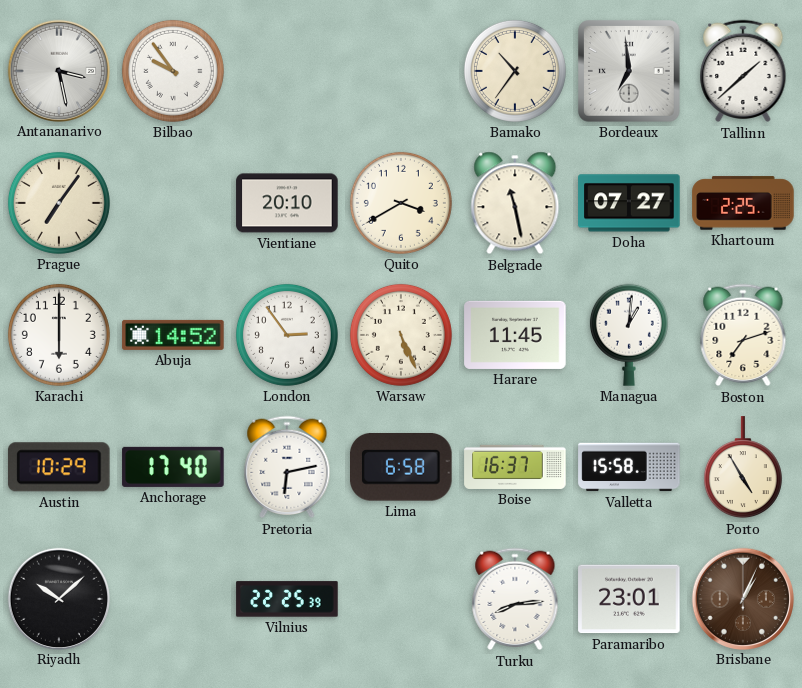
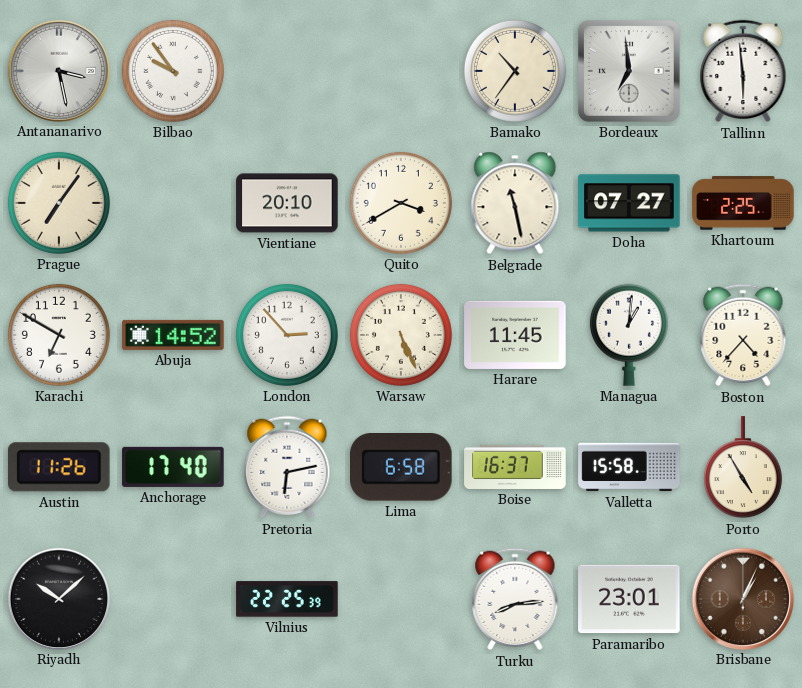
Tallinn: 1:38 -> 5:59 (743, 71)
Karachi: 6:00 -> 6:50 (59, 335)
London: 2:54 -> 2:53 (287, 335)
Boston: 7:12 -> 4:37 (743, 335)
Austin: 10:29 -> 11:26 (59, 467)
